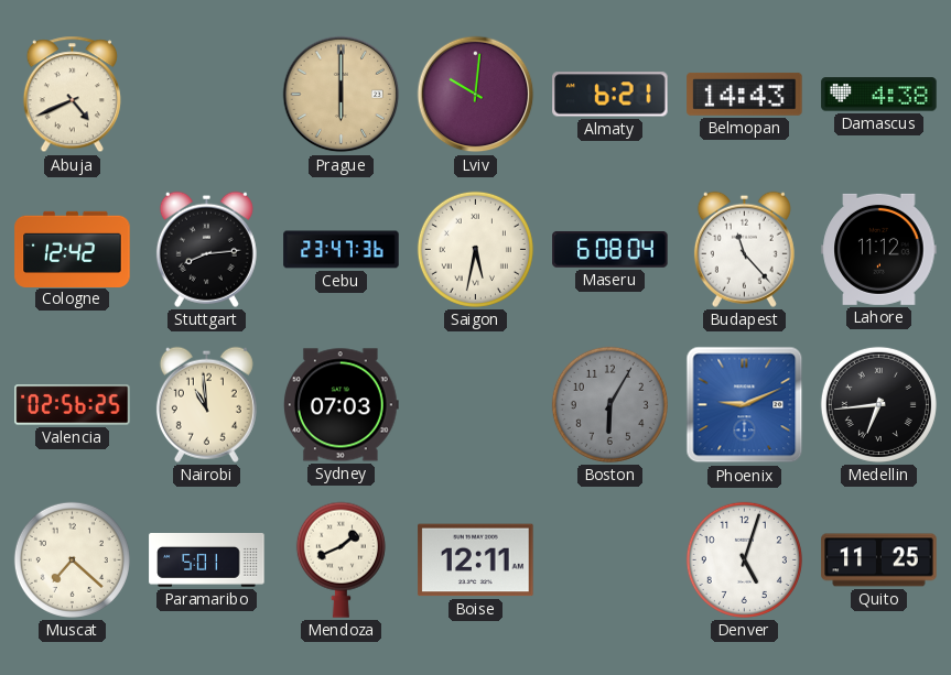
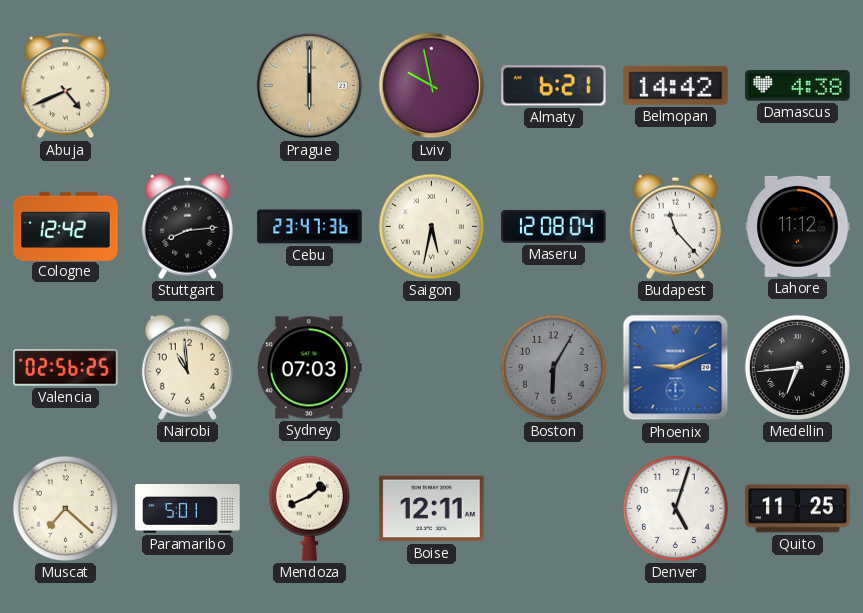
Lviv: 10:01 -> 9:58 (432, 86)
Belmopan: 14:43 -> 14:42 (676, 85)
Maseru: 6:08 -> 12:08 (554, 226)
